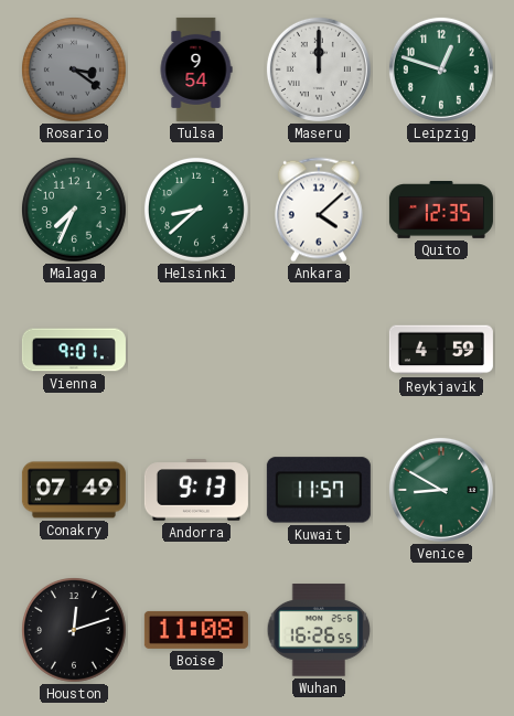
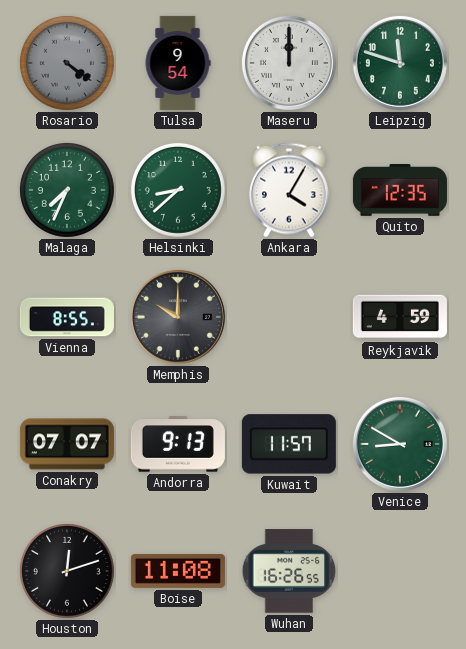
Rosario: 3:21 -> 4:21 (67, 63)
Leipzig: 12:48 -> 11:48 (400, 63)
Ankara: 4:08 -> 4:05 (289, 190)
Vienna: 9:01 -> 8:55 (67, 317)
Memphis: none -> 10:00 (178, 317)
Conakry: 07:49 -> 07:07 (67, 444)
